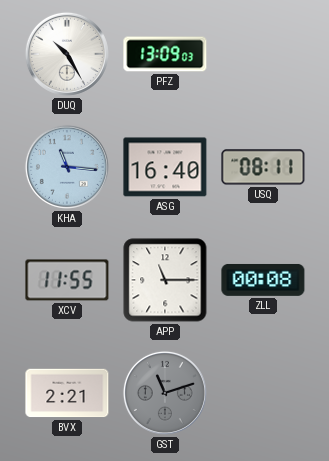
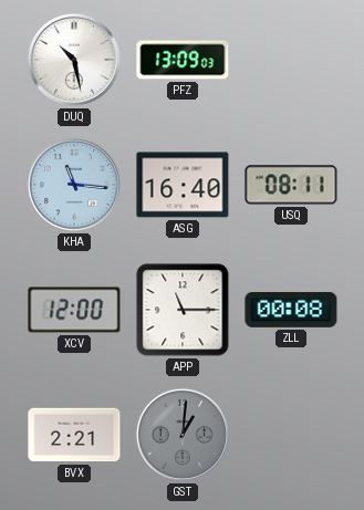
DUQ: 10:25 -> 10:28 (74, 60)
XCV: 11:55 -> 12:00 (74, 310)
GST: 11:12 -> 1:01 (183, 435)
